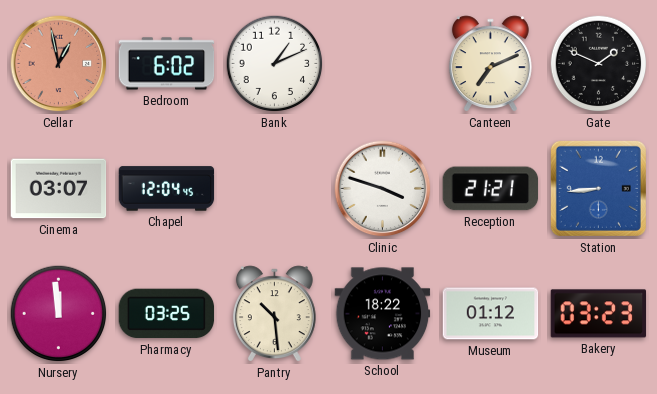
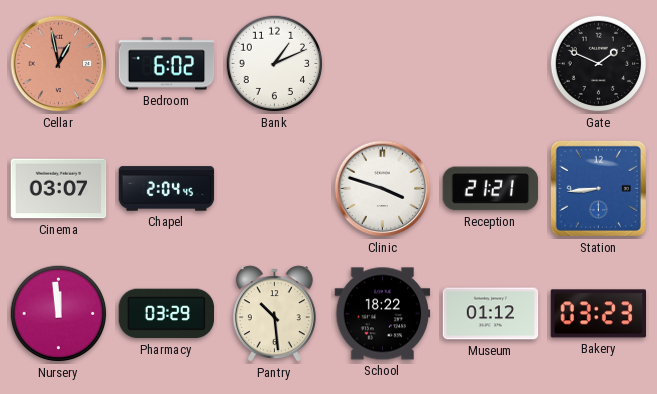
Canteen: 7:11 -> none (490, 64)
Chapel: 12:04 -> 2:04 (167, 189)
Pharmacy: 03:25 -> 03:29 (167, 314)
